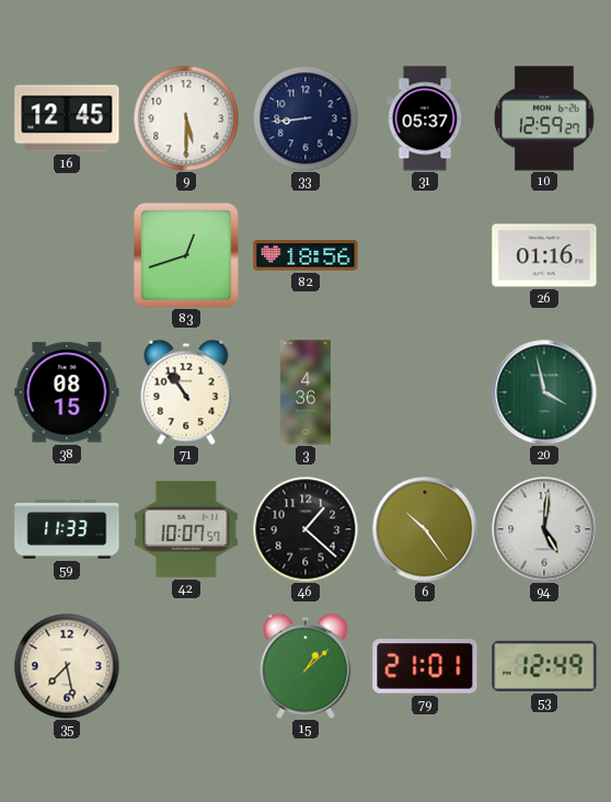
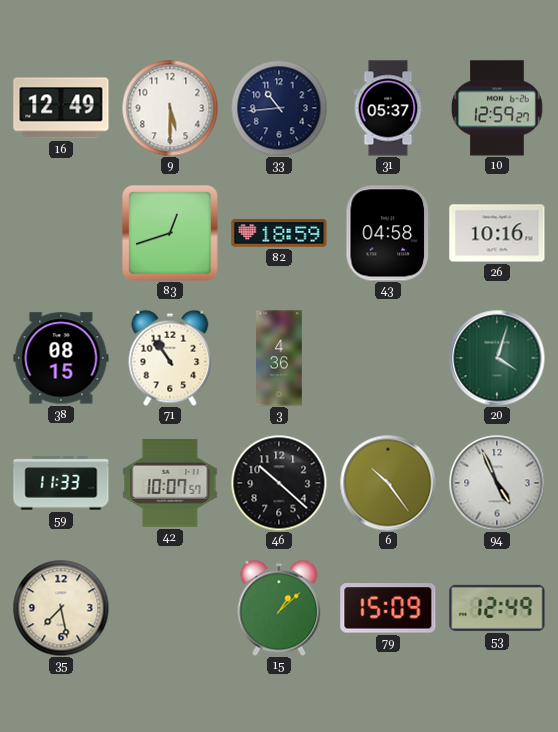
16: 12:45 -> 12:49 (61, 108)
33: 8:44 -> 10:44 (279, 108)
82: 18:56 -> 18:59 (279, 233)
43: none -> 04:58 (387, 233)
26: 01:16 -> 10:16 (497, 233)
20: 3:58 -> 4:03 (497, 358)
46: 1:22 -> 10:22 (279, 483)
94: 5:01 -> 4:56 (497, 483)
79: 21:01 -> 15:09 (388, 608)
